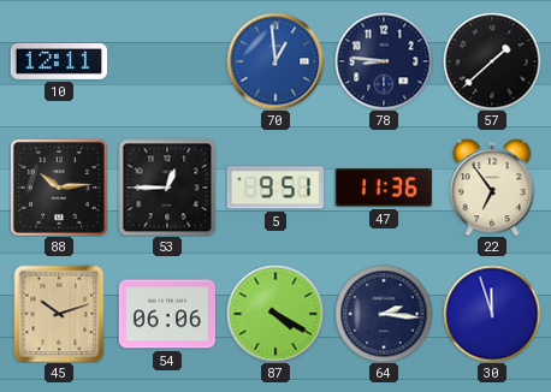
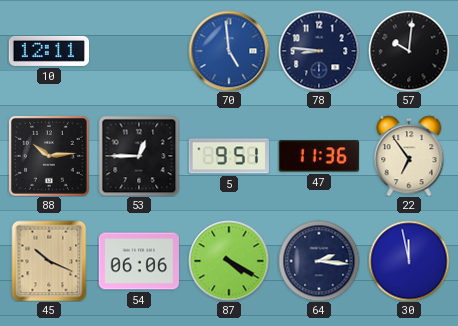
70: 12:59 -> 4:59 (229, 51)
57: 1:38 -> 10:01 (409, 51)
45: 10:12 -> 10:19 (49, 261)
30: 11:57 -> 11:58 (409, 261)
